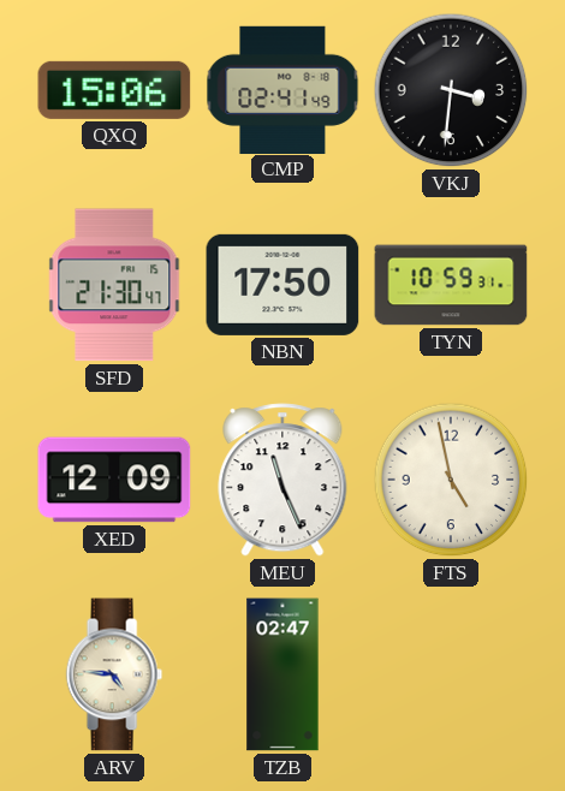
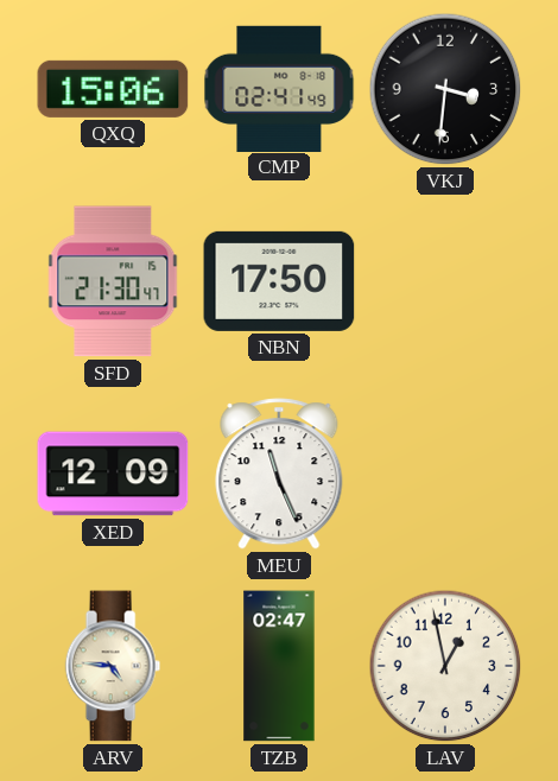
TYN: 10:59 -> none (451, 285)
FTS: 4:58 -> none (451, 480)
LAV: none -> 12:58 (445, 666)
